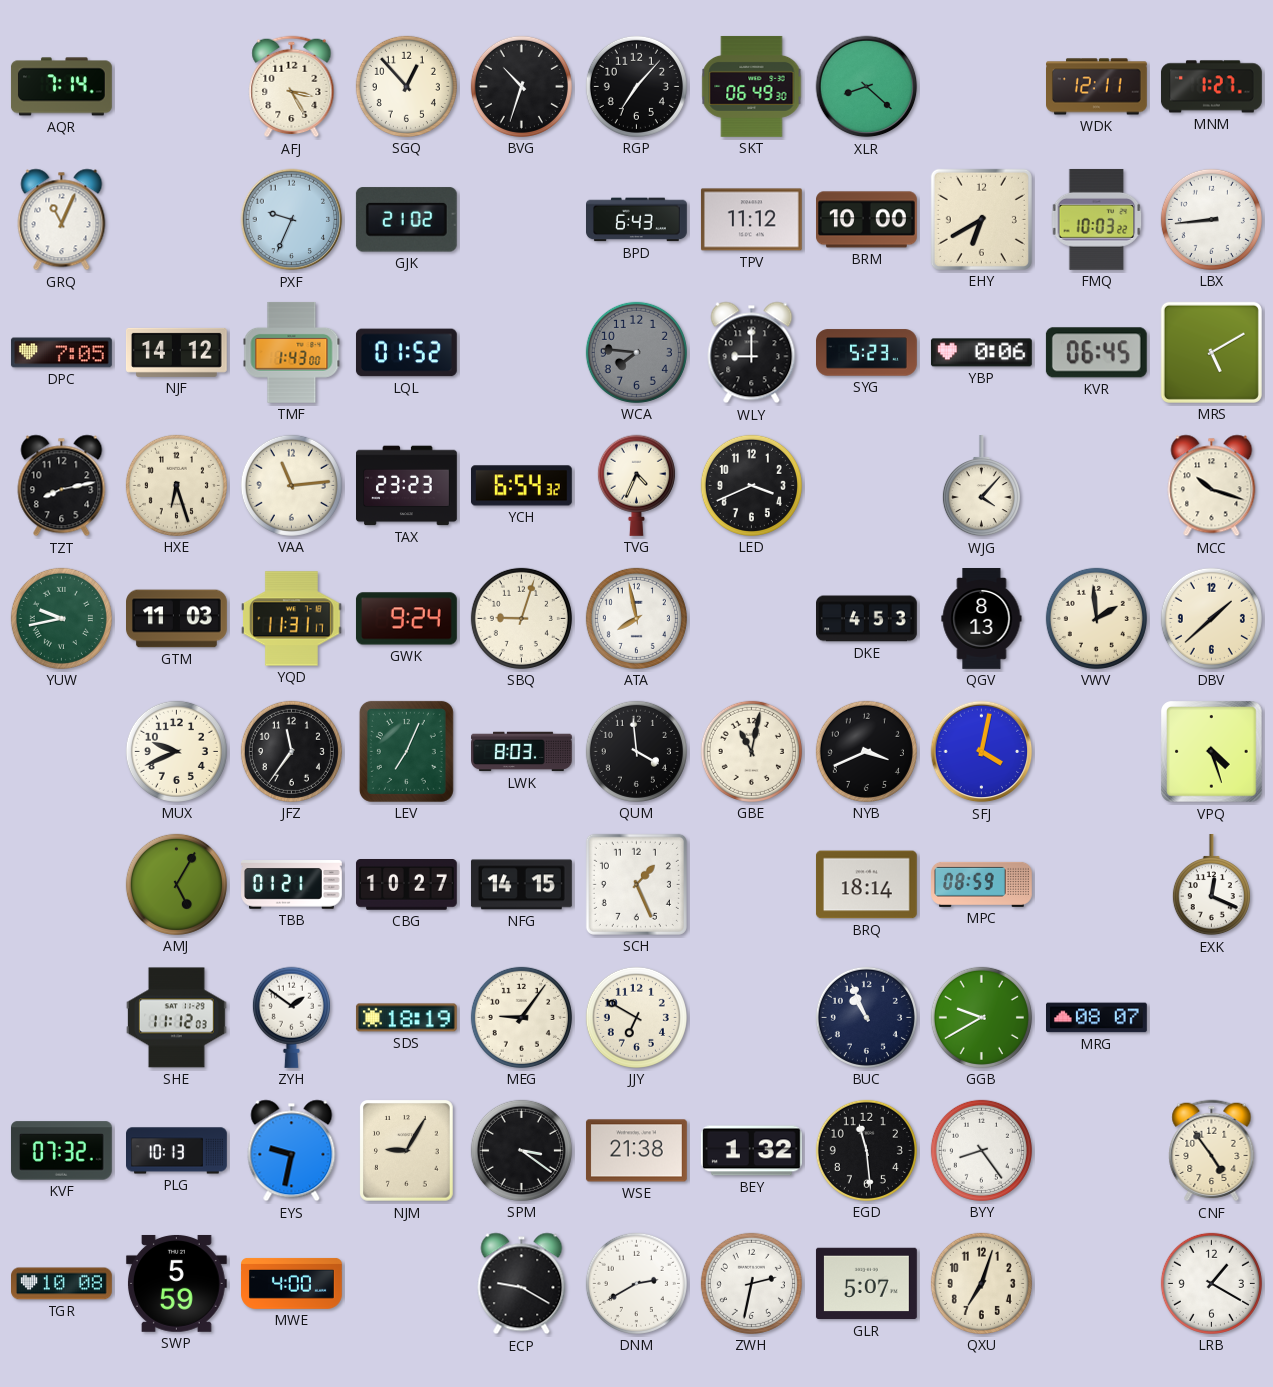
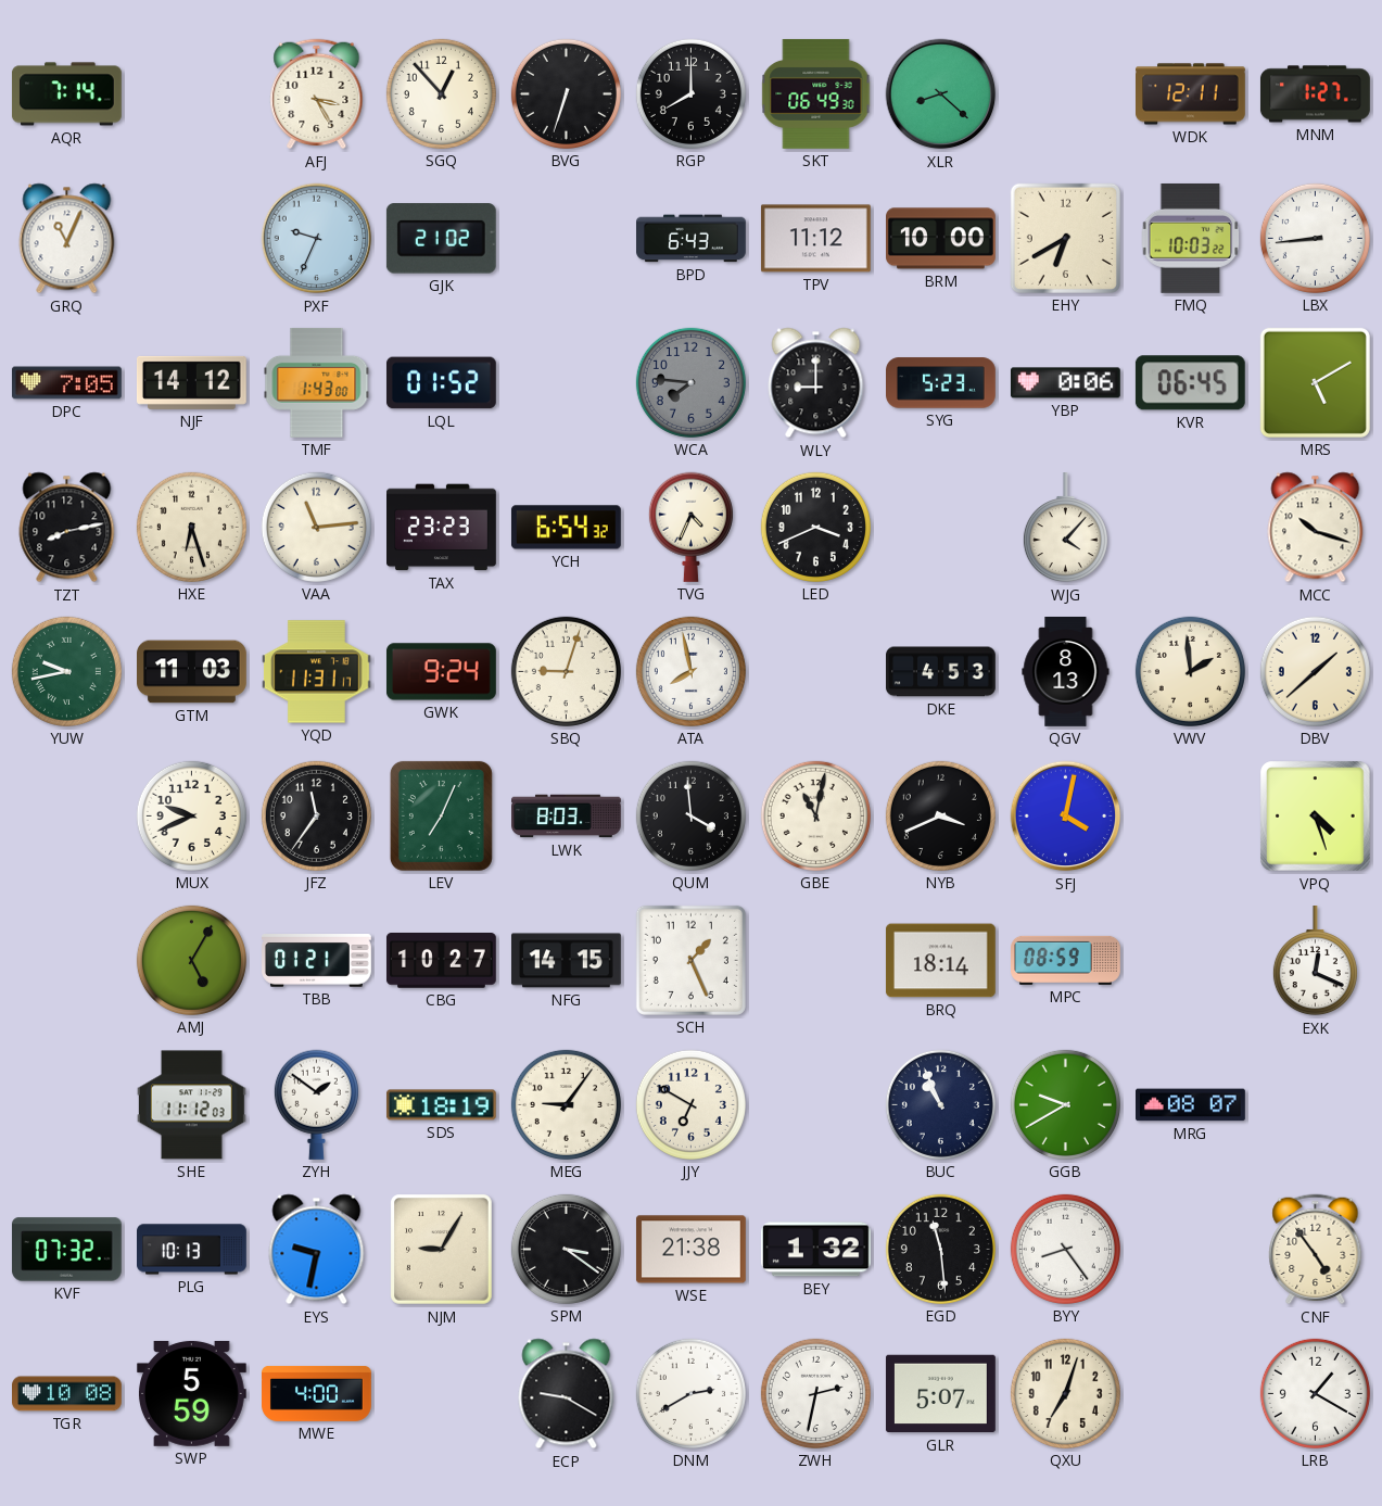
BVG: 10:33 -> 6:33 (566, 93)
RGP: 7:07 -> 8:00 (690, 93)
